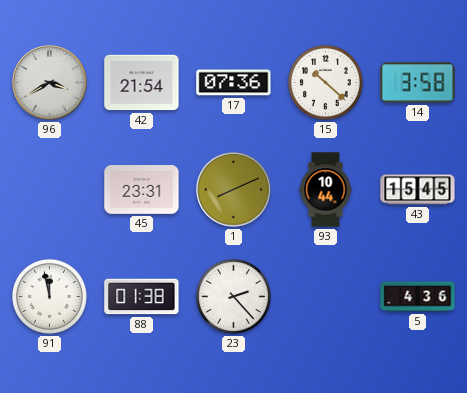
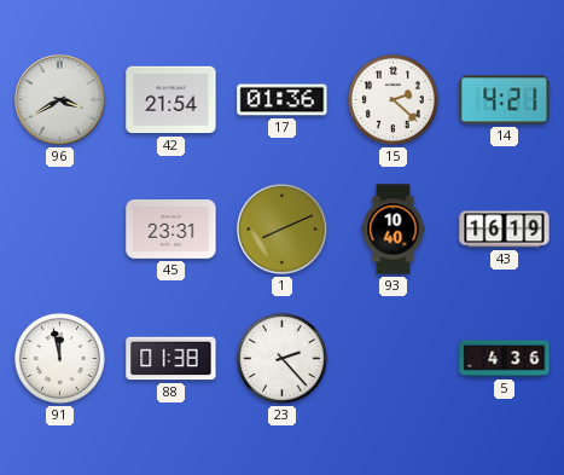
17: 07:36 -> 01:36 (283, 100)
15: 10:22 -> 2:22 (393, 99)
14: 3:58 -> 4:21 (505, 100)
93: 10:44 -> 10:40 (394, 230)
43: 15:45 -> 16:19 (505, 230)
